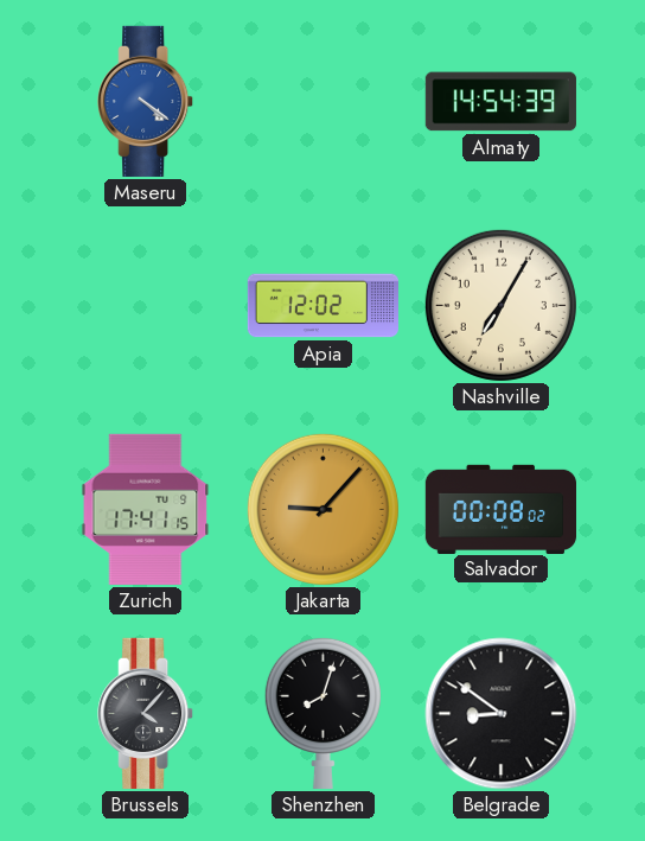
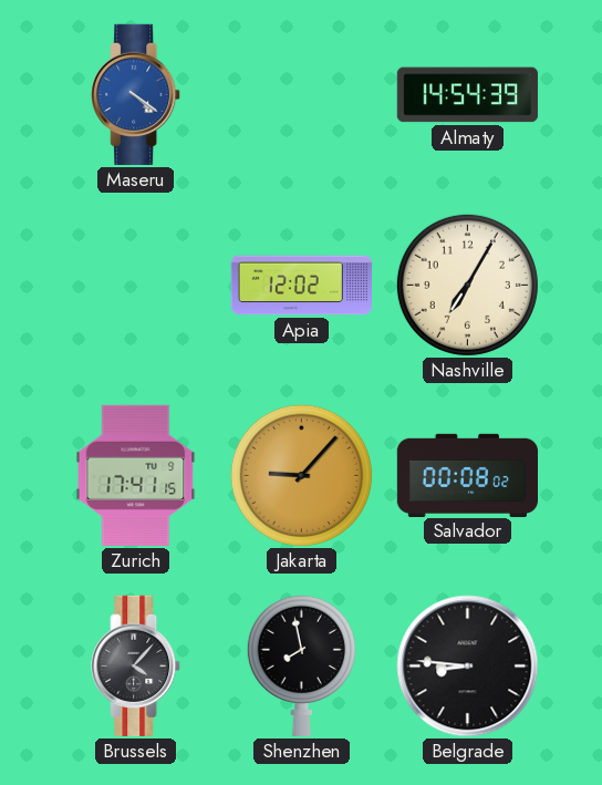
Shenzhen: 8:03 -> 7:58 (301, 665)
Belgrade: 8:51 -> 8:46 (468, 667)
